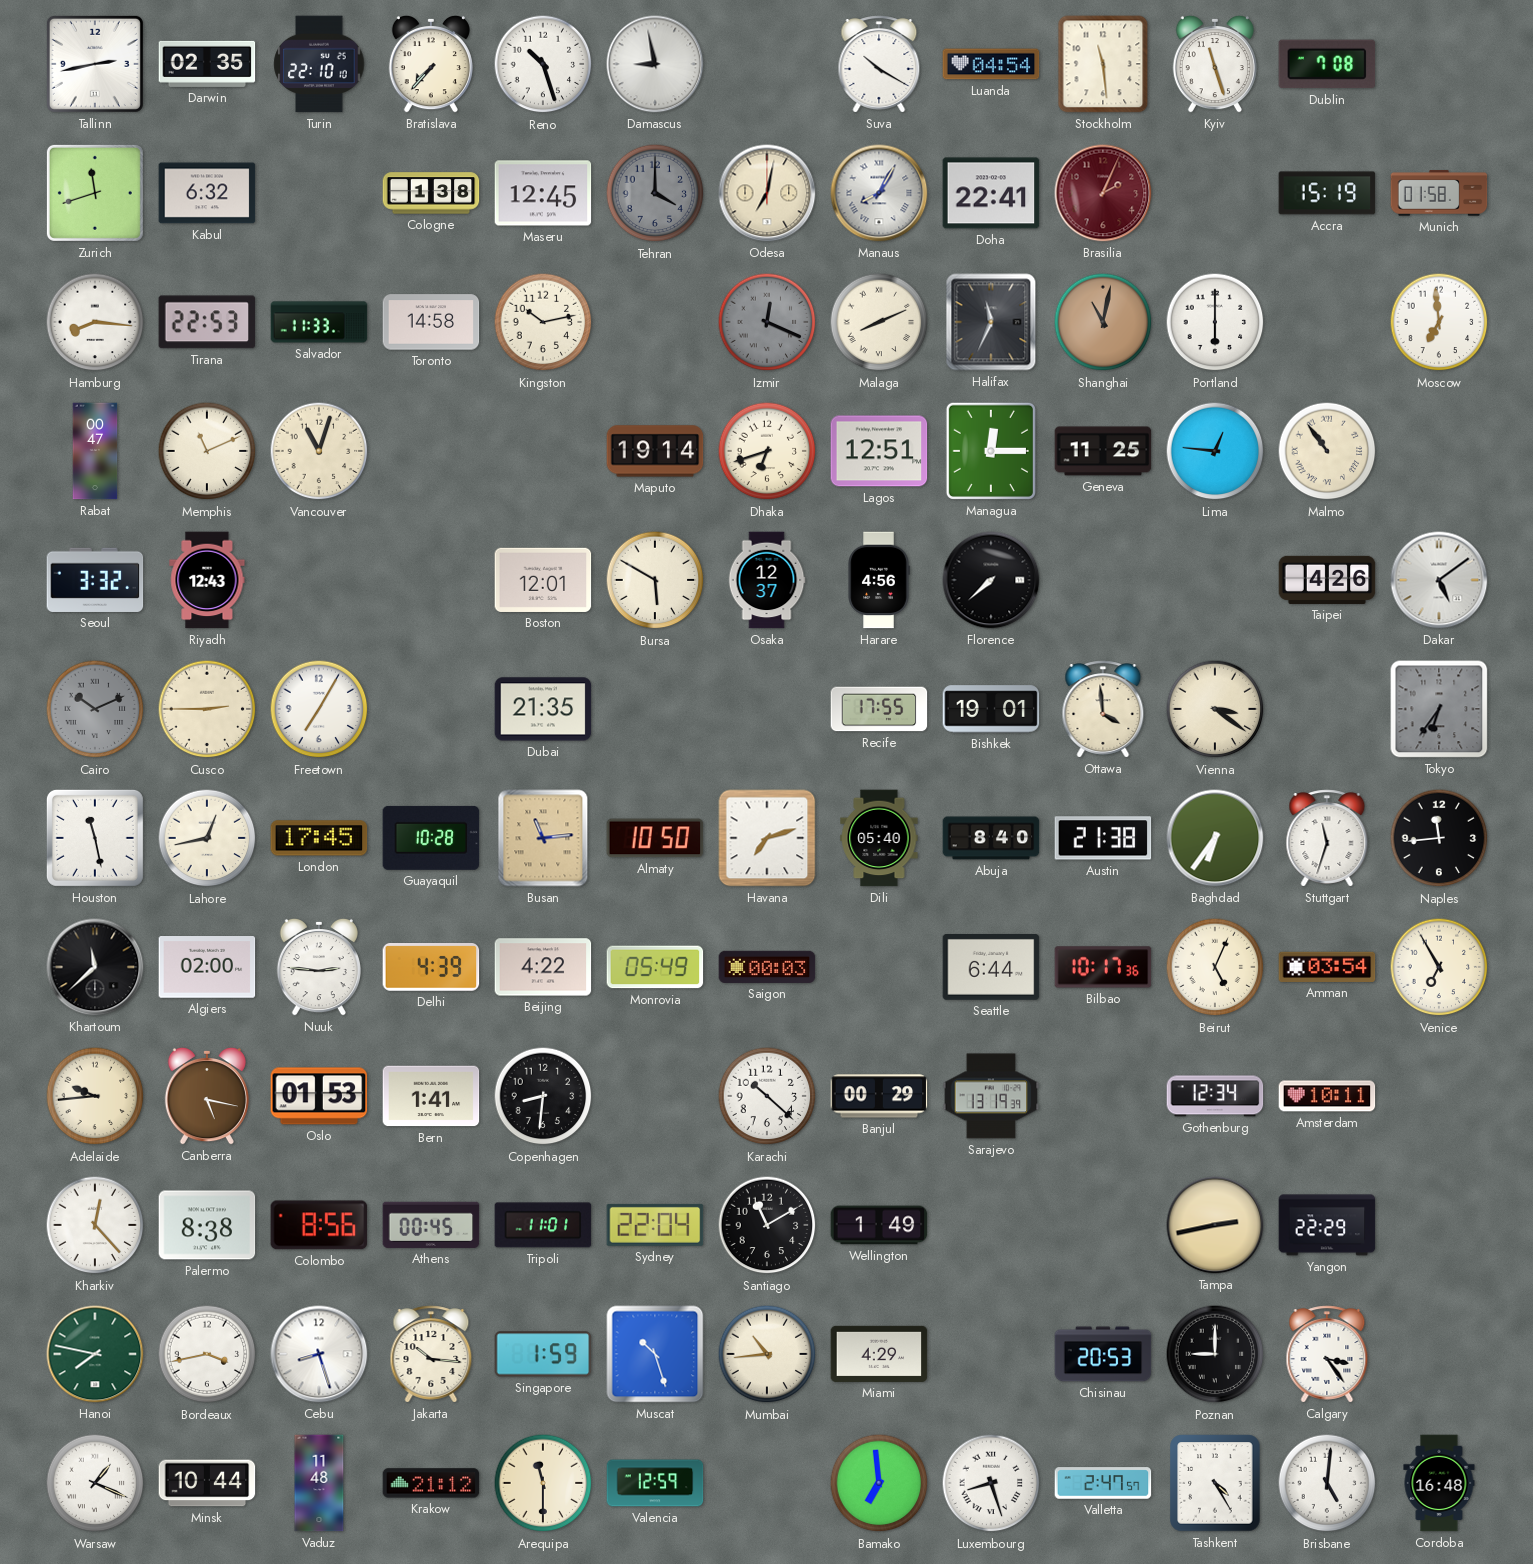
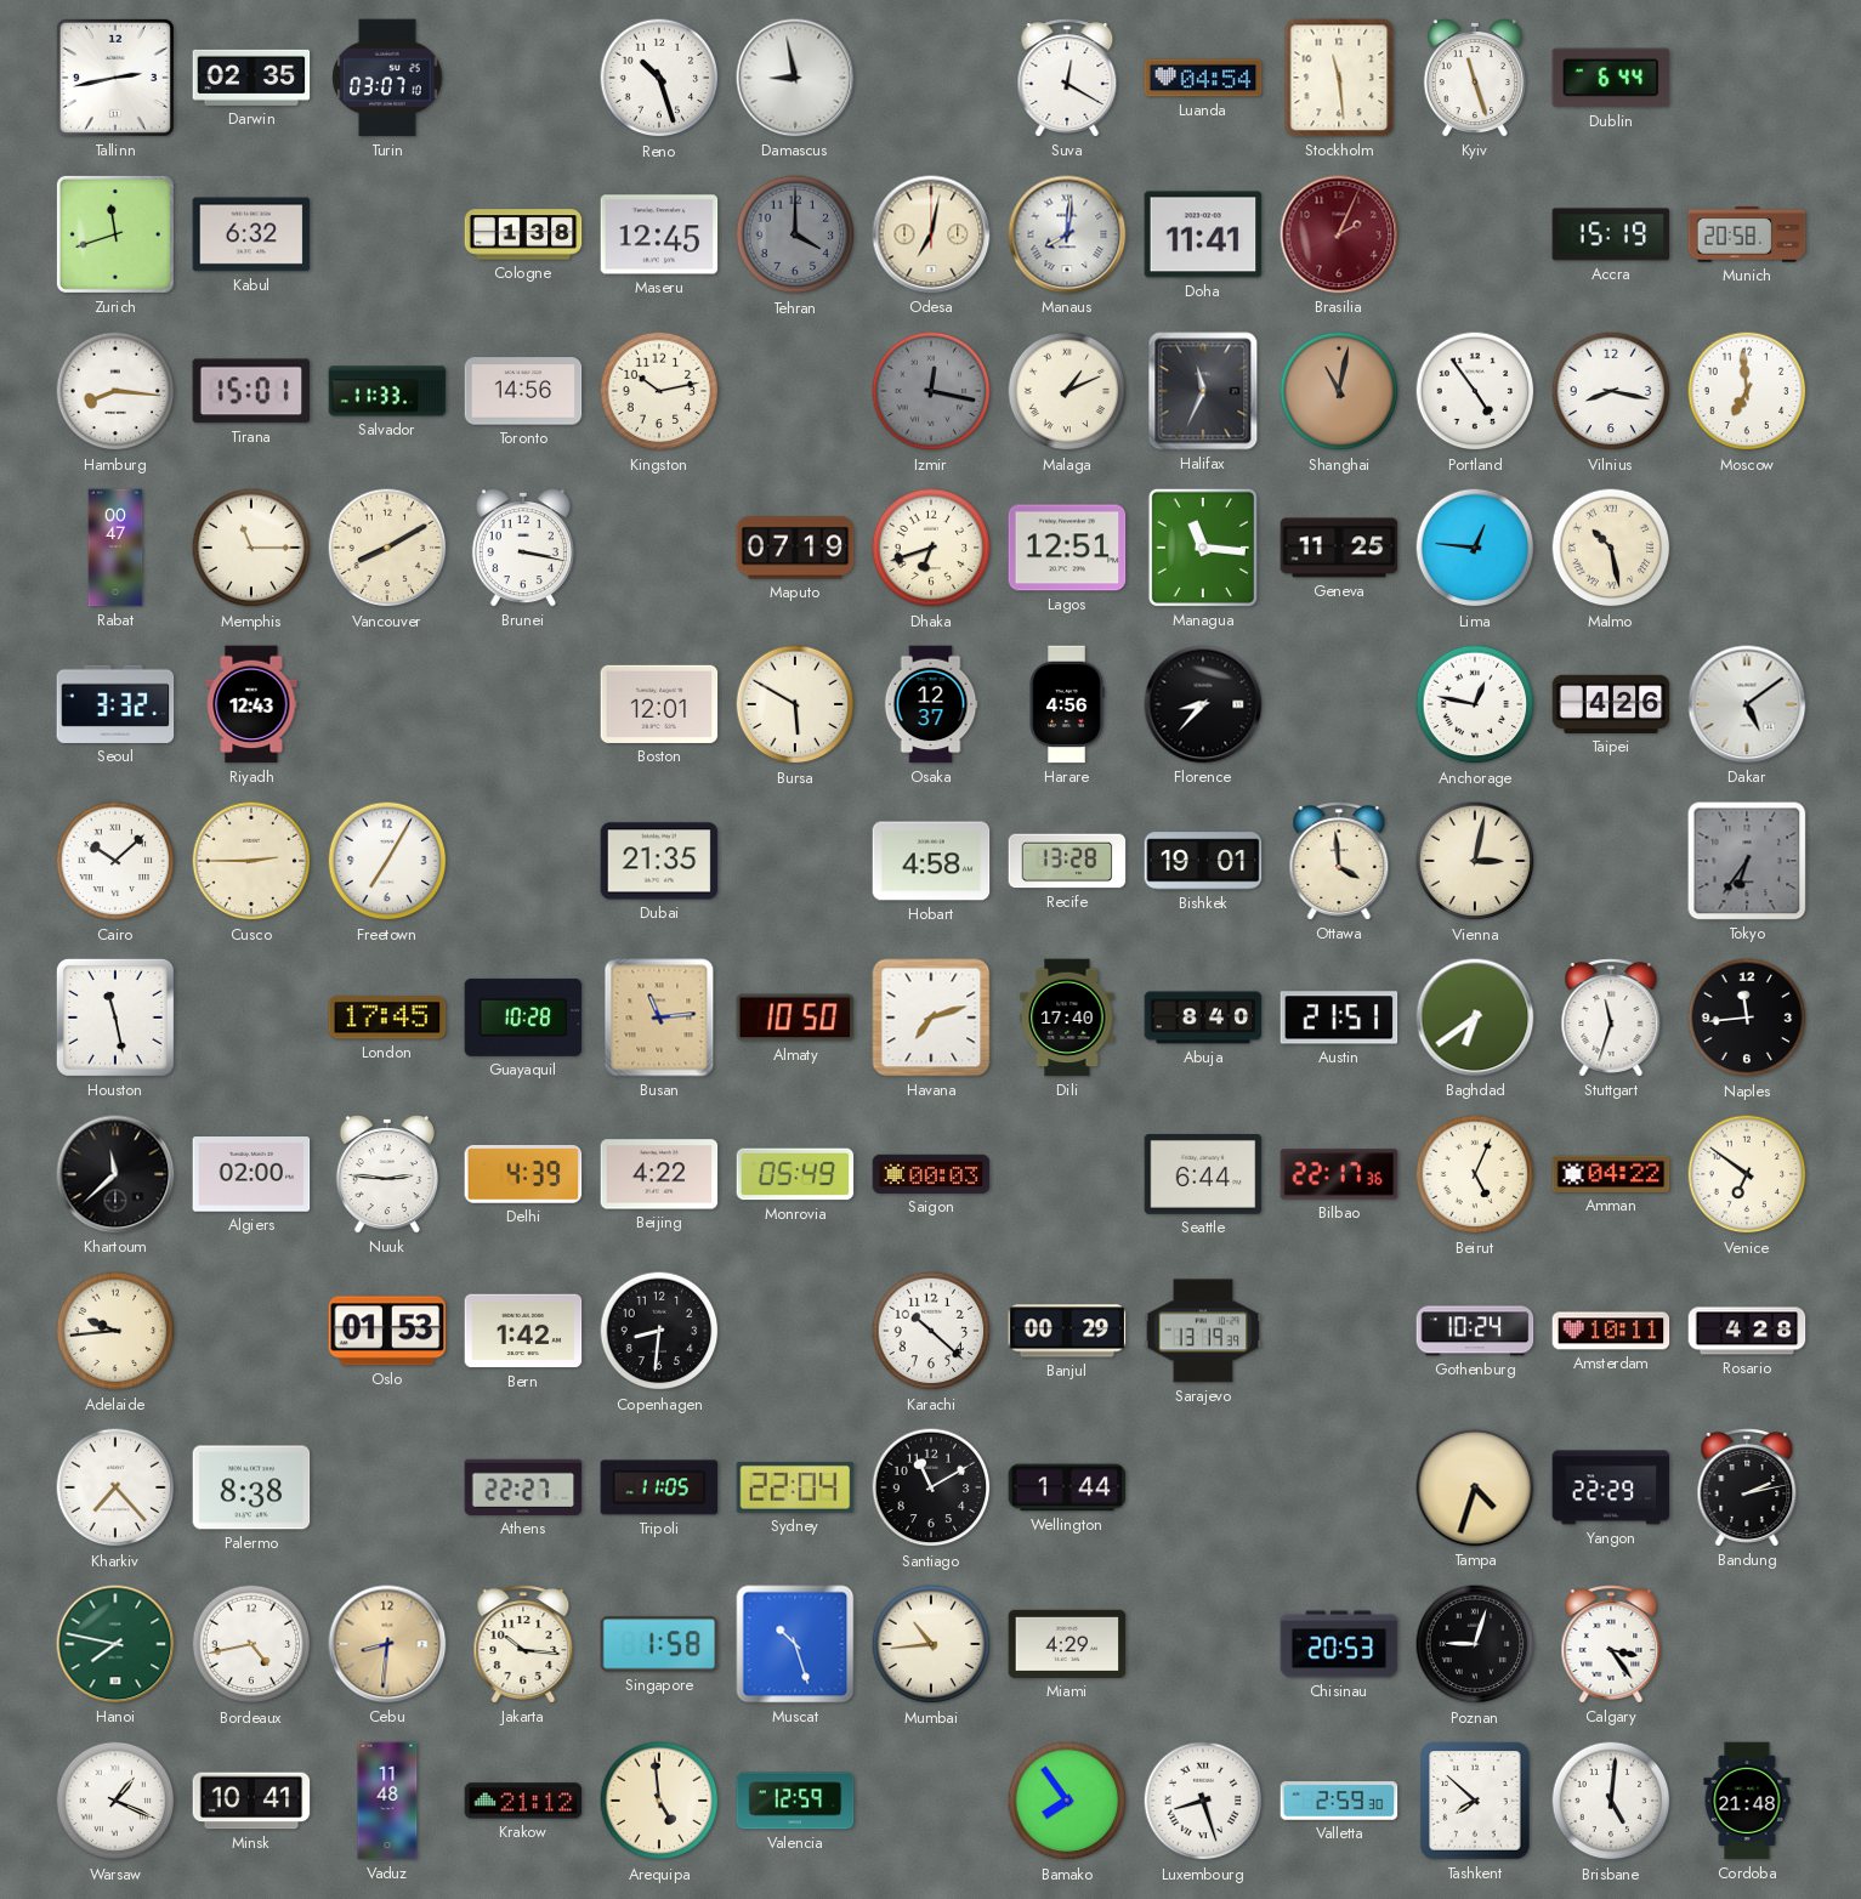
Turin: 22:10 -> 03:07 (387, 78)
Bratislava: 7:37 -> none (431, 64)
Suva: 10:20 -> 12:20 (1067, 78)
Dublin: 7:08 -> 6:44 (1611, 78)
Manaus: 8:05 -> 8:01 (1067, 234)
Doha: 22:41 -> 11:41 (1203, 234)
Munich: 01:58 -> 20:58 (1747, 234)
Tirana: 22:53 -> 15:01 (251, 391)
Toronto: 14:58 -> 14:56 (523, 391)
Izmir: 12:19 -> 12:17 (931, 391)
Malaga: 8:11 -> 1:11 (1067, 391)
Portland: 6:00 -> 4:54 (1475, 391)
Vilnius: none -> 8:17 (1611, 391)
Memphis: 11:11 -> 11:15 (251, 548)
Vancouver: 11:03 -> 8:10 (387, 548)
Brunei: none -> 3:17 (523, 548)
Maputo: 19:14 -> 07:19 (795, 548)
Managua: 12:15 -> 11:16 (1203, 548)
Malmo: 10:54 -> 10:28 (1611, 548)
Florence: 7:38 -> 8:37 (1203, 704)
Anchorage: none -> 12:47 (1475, 704)
Cairo: 10:11 -> 10:08 (115, 861)
Cairo dial: grey -> white (115, 861)
Hobart: none -> 4:58 (931, 861)
Recife: 17:55 -> 13:28 (1067, 861)
Vienna: 3:21 -> 3:02 (1475, 861)
Lahore: 12:43 -> none (207, 838)
Dili: 05:40 -> 17:40 (1067, 1017)
Austin: 21:38 -> 21:51 (1339, 1017)
Baghdad: 6:36 -> 6:39 (1475, 1017)
Bilbao: 10:17 -> 22:17 (1339, 1174)
Amman: 03:54 -> 04:22 (1611, 1174)
Venice: 6:55 -> 6:51 (1747, 1174)
Canberra: 5:17 -> none (207, 1096)
Bern: 1:41 -> 1:42 (523, 1331)
Gothenburg: 12:34 -> 10:24 (1475, 1331)
Rosario: none -> 4:28 (1747, 1331)
Kharkiv: 12:23 -> 7:23 (115, 1487)
Colombo: 8:56 -> none (319, 1225)
Athens: 00:45 -> 22:27 (523, 1487)
Tripoli: 11:01 -> 11:05 (659, 1487)
Wellington: 1:49 -> 1:44 (1067, 1487)
Tampa: 2:43 -> 4:33 (1475, 1487)
Bandung: none -> 2:13 (1747, 1487)
Bordeaux: 3:43 -> 4:43 (251, 1644)
Cebu: 8:27 -> 8:31 (387, 1644)
Cebu dial: white -> champagne (387, 1644)
Singapore: 1:59 -> 1:58 (659, 1644)
Poznan: 9:00 -> 9:03 (1475, 1644)
Minsk: 10:44 -> 10:41 (251, 1801)
Arequipa: 11:30 -> 4:59 (659, 1801)
Bamako: 6:59 -> 7:54 (1067, 1801)
Valletta: 2:47 -> 2:59 (1339, 1801)
Tashkent: 4:25 -> 7:52 (1475, 1801)
Cordoba: 16:48 -> 21:48 (1747, 1801)
